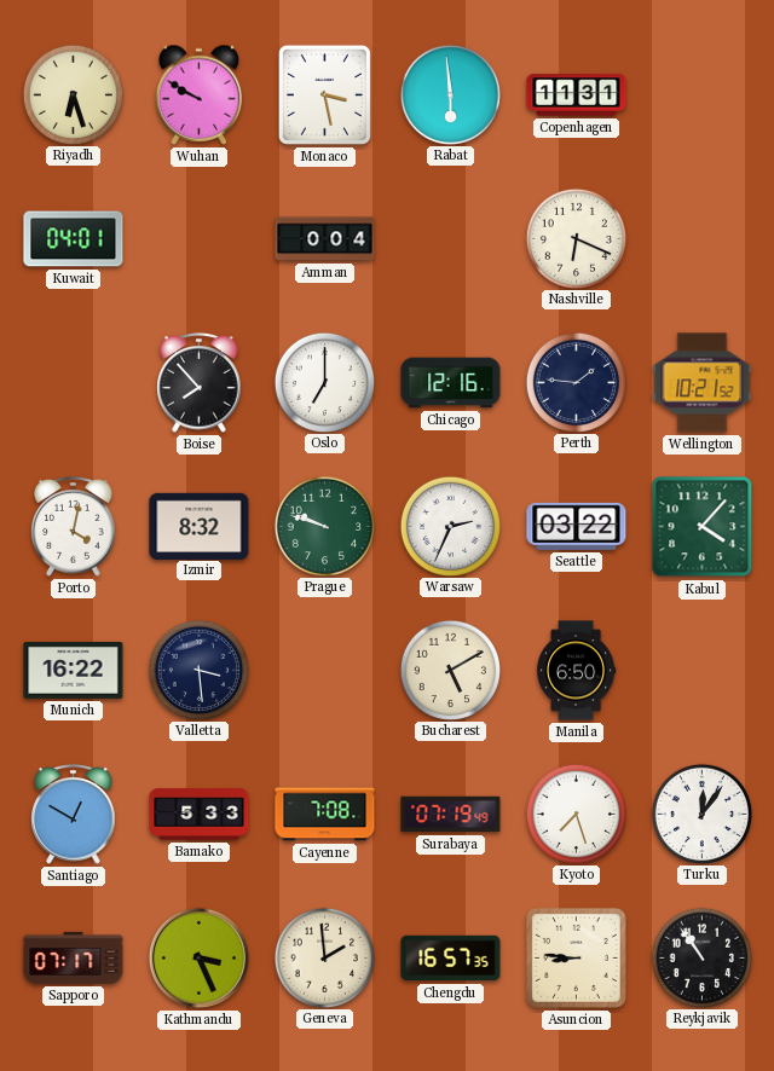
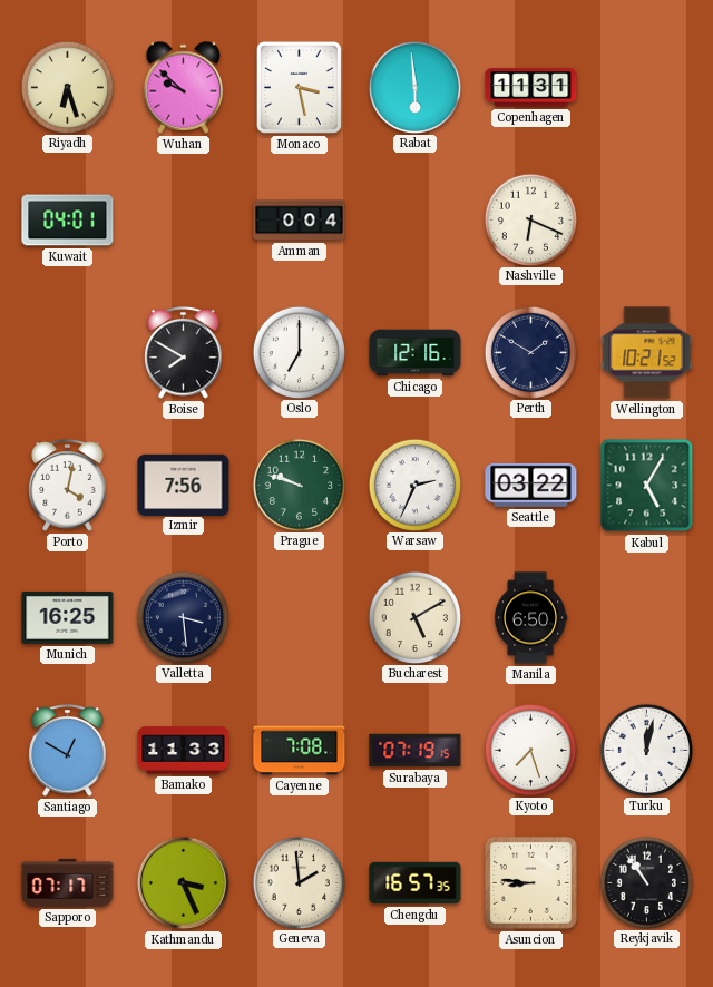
Wuhan: 9:50 -> 9:52 (184, 87)
Boise: 7:53 -> 7:50 (184, 353)
Perth: 1:46 -> 1:50 (530, 352)
Izmir: 8:32 -> 7:56 (184, 485)
Kabul: 4:07 -> 5:05 (647, 486)
Munich: 16:22 -> 16:25 (68, 617)
Bamako: 5:33 -> 11:33 (184, 751)
Surabaya: 07:19:49 -> 07:19:15 (416, 751)
Turku: 12:06 -> 12:02 (646, 750)
